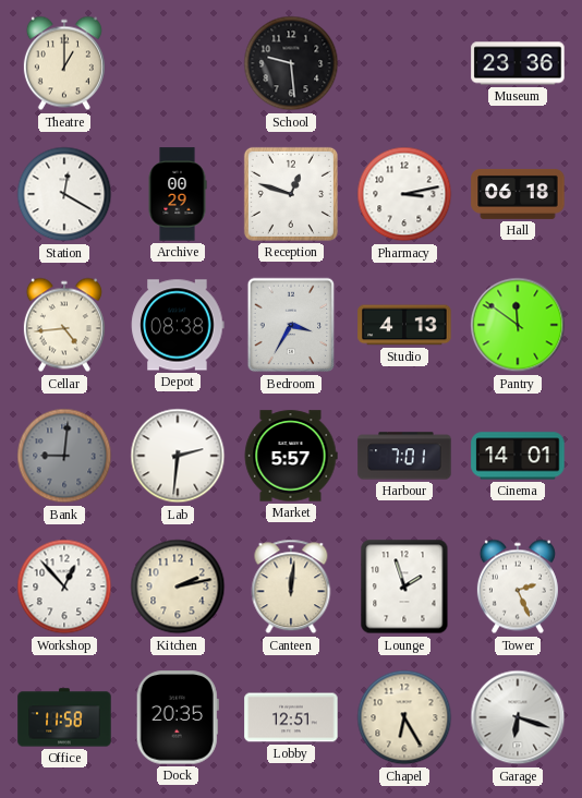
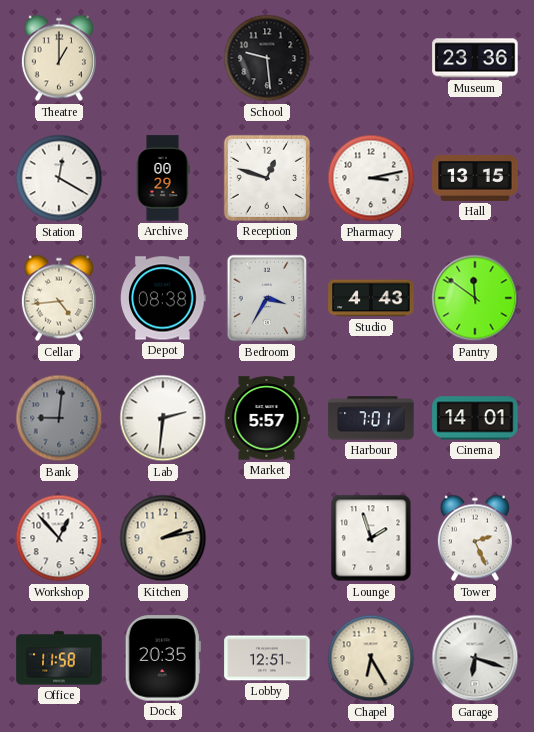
Hall: 06:18 -> 13:15 (475, 178)
Studio: 4:13 -> 4:43 (371, 298)
Canteen: 12:01 -> none (291, 587)
